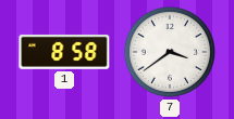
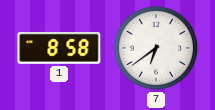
7: 3:39 -> 6:39 (156, 48)
